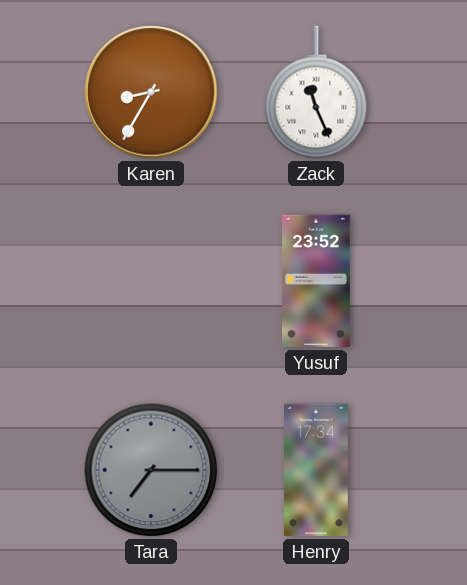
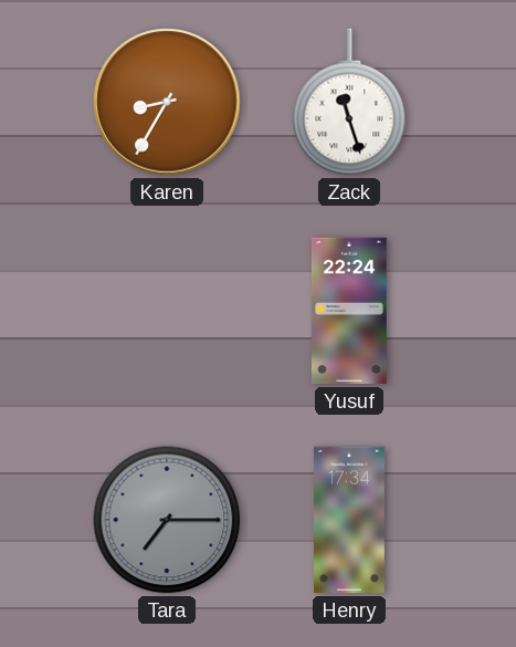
Zack: 11:26 -> 11:27 (349, 102)
Yusuf: 23:52 -> 22:24 (349, 311)
